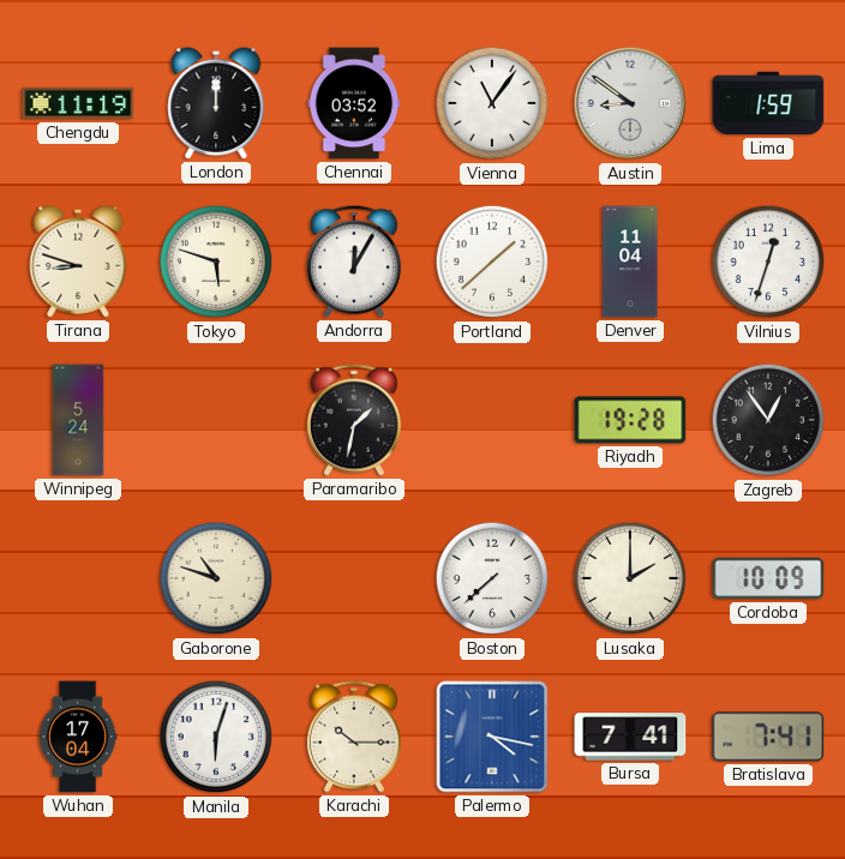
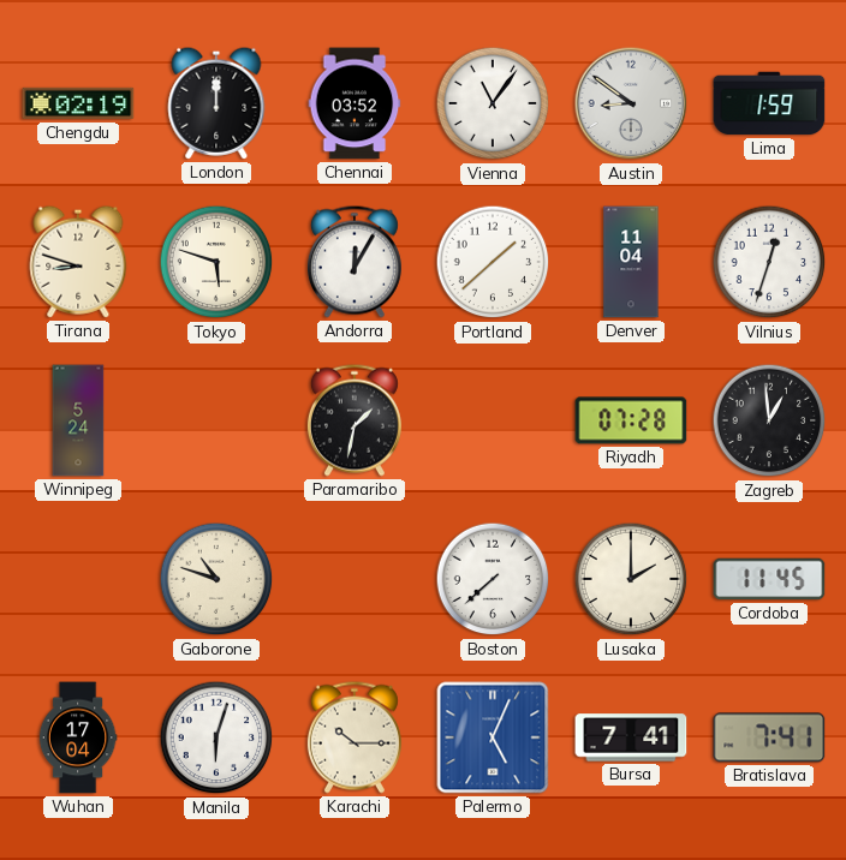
Chengdu: 11:19 -> 02:19 (78, 103)
Riyadh: 19:28 -> 07:28 (631, 420)
Zagreb: 12:54 -> 12:59 (769, 420)
Cordoba: 10:09 -> 11:45 (769, 579)
Palermo: 4:17 -> 5:04 (493, 737)
